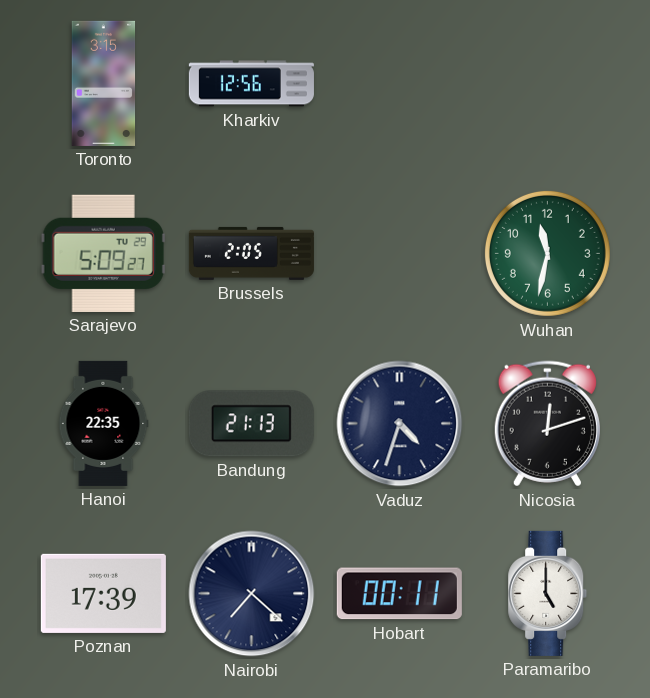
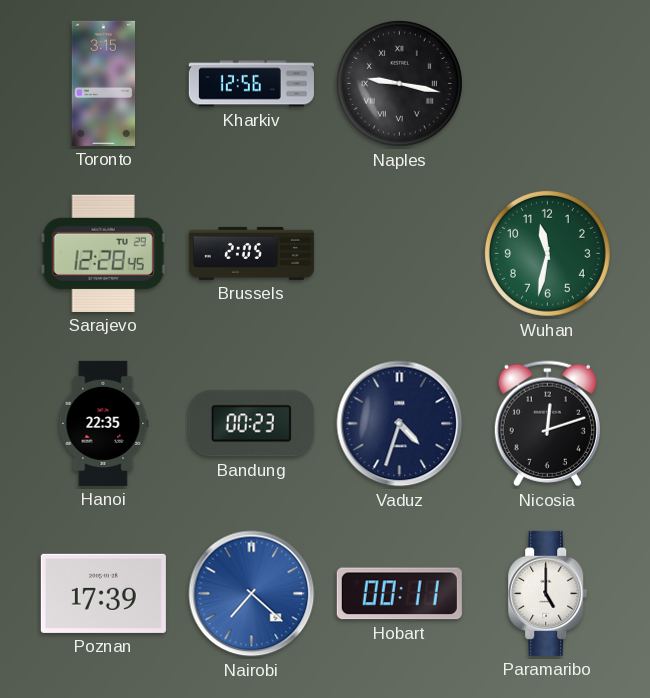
Naples: none -> 9:17 (399, 83)
Sarajevo: 5:09 -> 12:28 (103, 253)
Bandung: 21:13 -> 00:23 (251, 424)
Nairobi dial: navy -> blue (252, 594)
